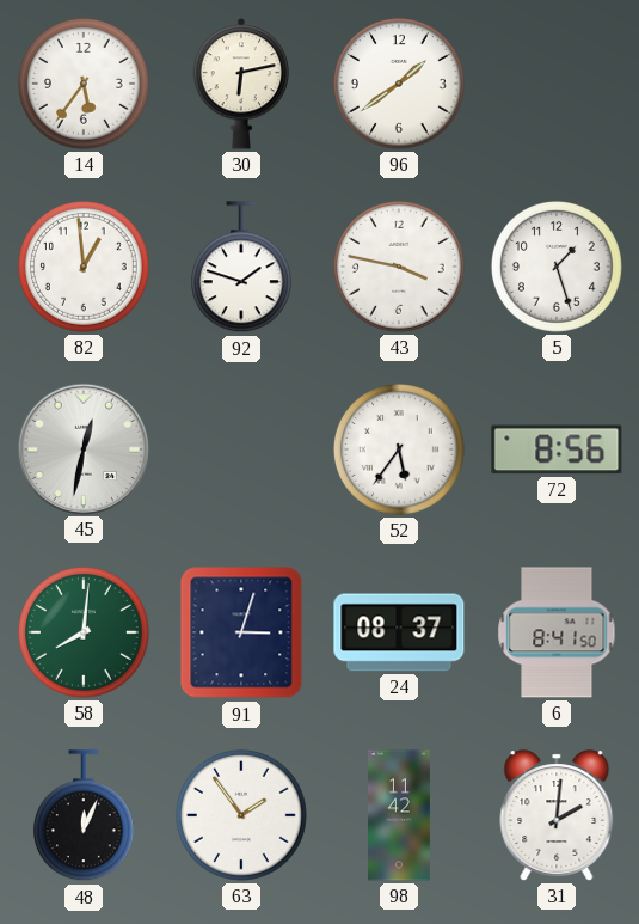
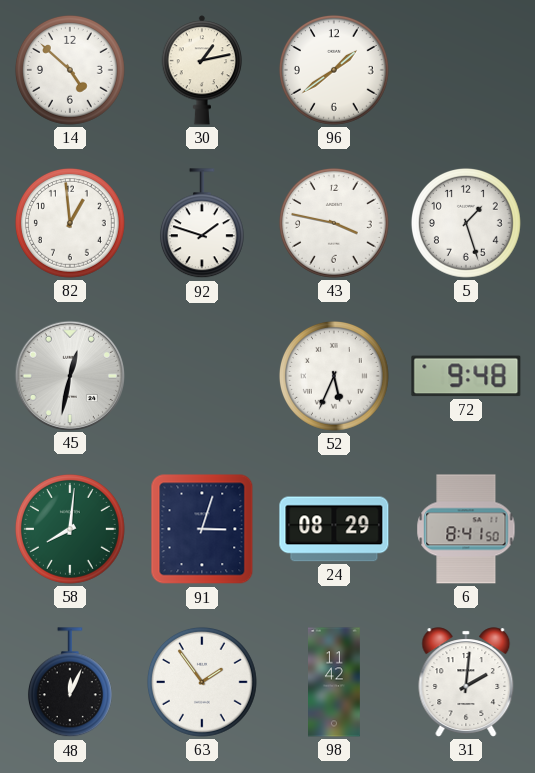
14: 5:36 -> 4:52 (70, 70)
30: 6:13 -> 1:13 (201, 70)
52: 5:36 -> 5:34 (334, 376)
72: 8:56 -> 9:48 (466, 376)
24: 08:37 -> 08:29 (334, 529)
